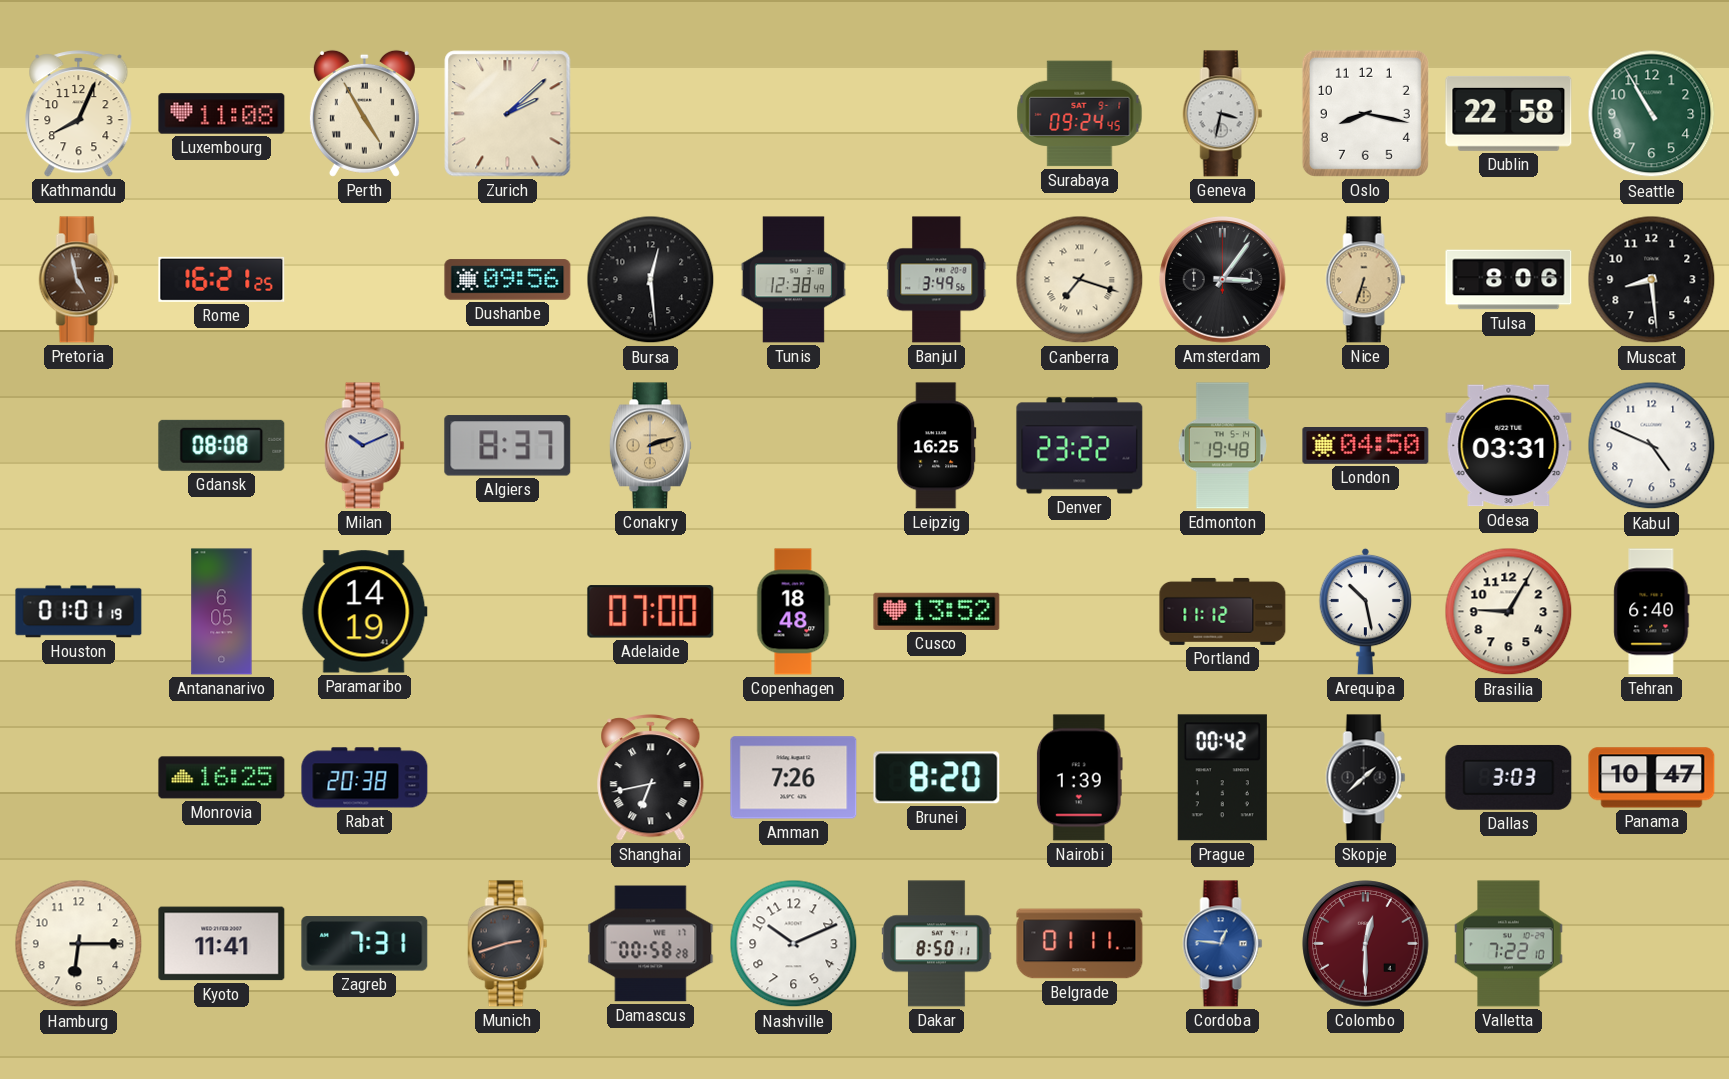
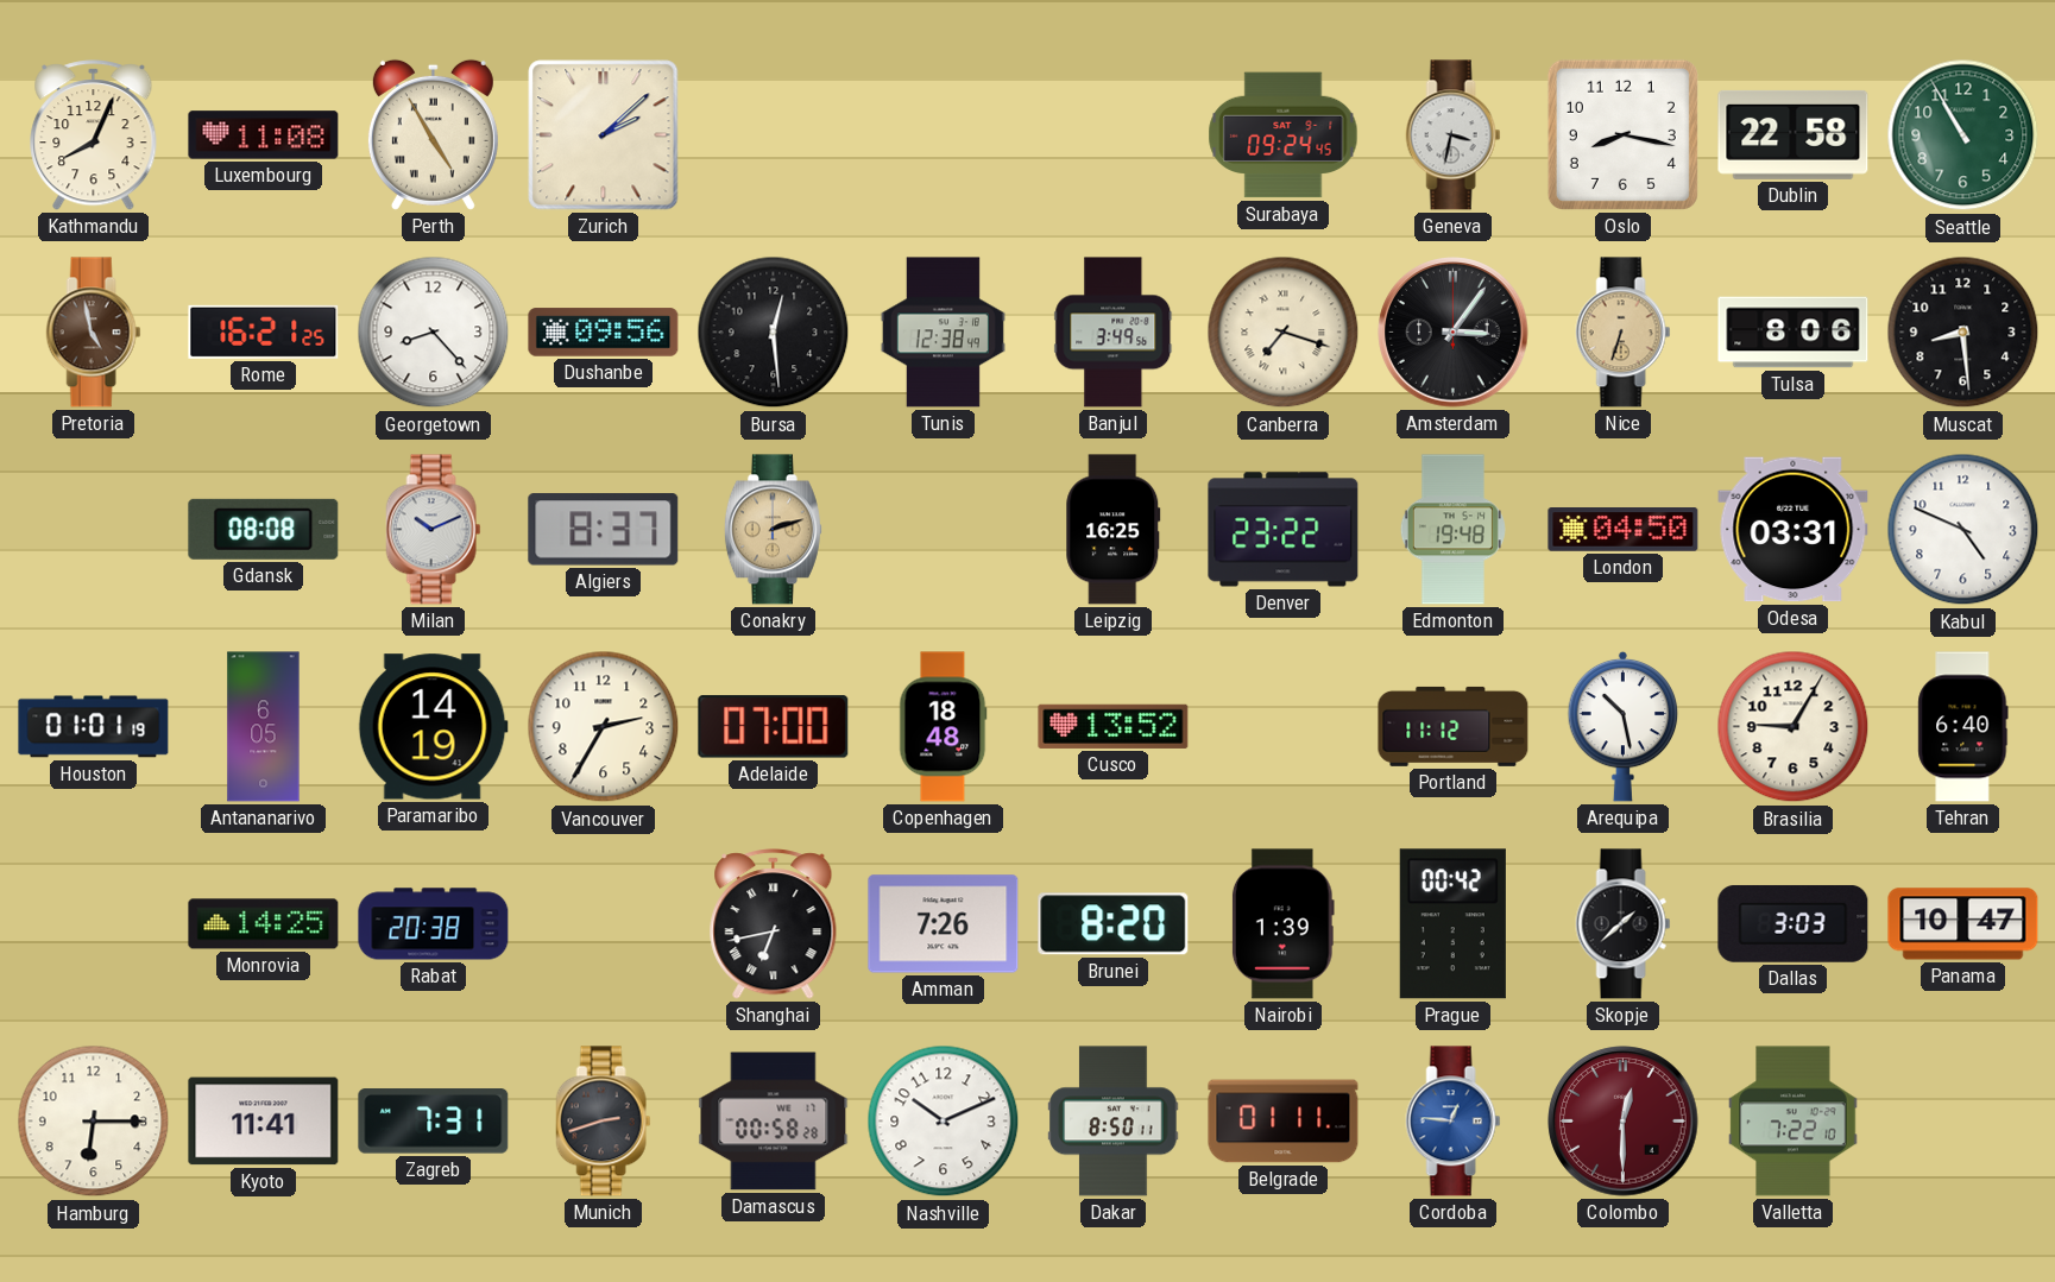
Georgetown: none -> 8:23 (434, 333)
Vancouver: none -> 2:35 (604, 727)
Monrovia: 16:25 -> 14:25 (264, 924)
